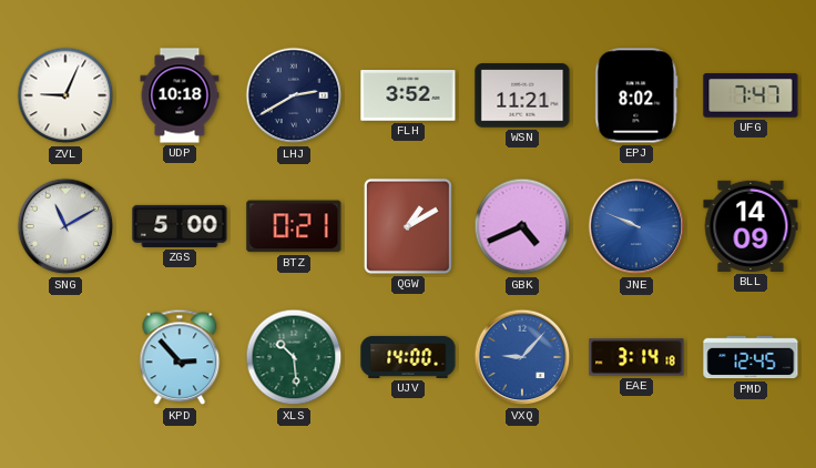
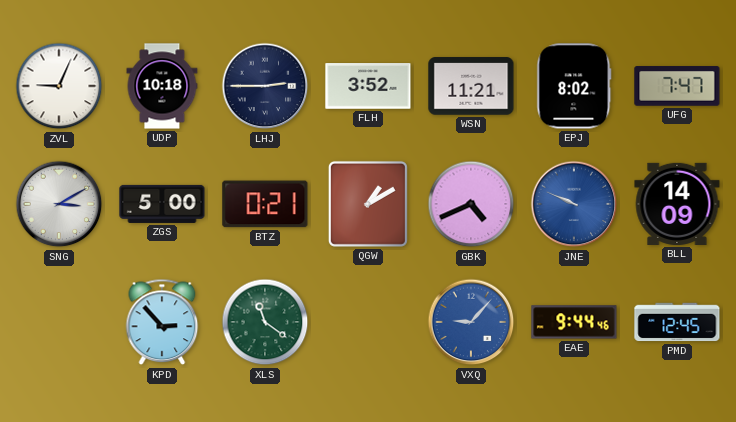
LHJ: 2:40 -> 2:45 (265, 86)
SNG: 11:10 -> 3:10 (59, 204)
XLS: 10:29 -> 11:21 (265, 322)
UJV: 14:00 -> none (408, 357)
EAE: 3:14 -> 9:44 (574, 322)
